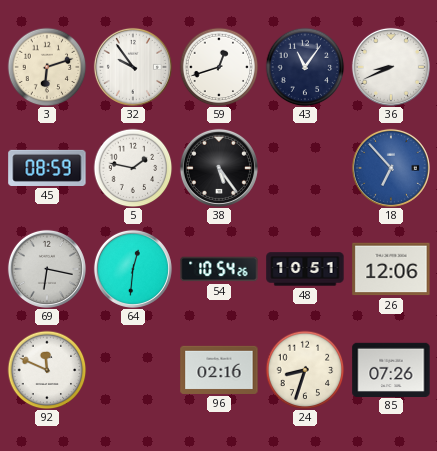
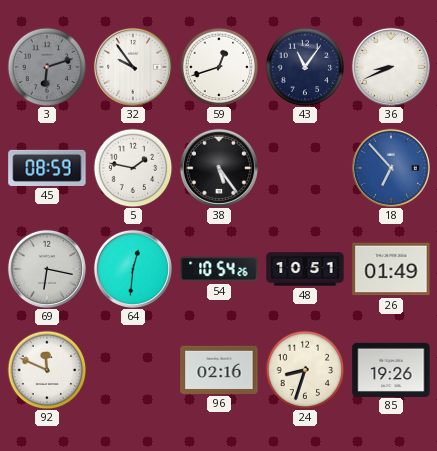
3 dial: cream -> grey (47, 67)
26: 12:06 -> 01:49 (391, 269)
85: 07:26 -> 19:26 (391, 369)
